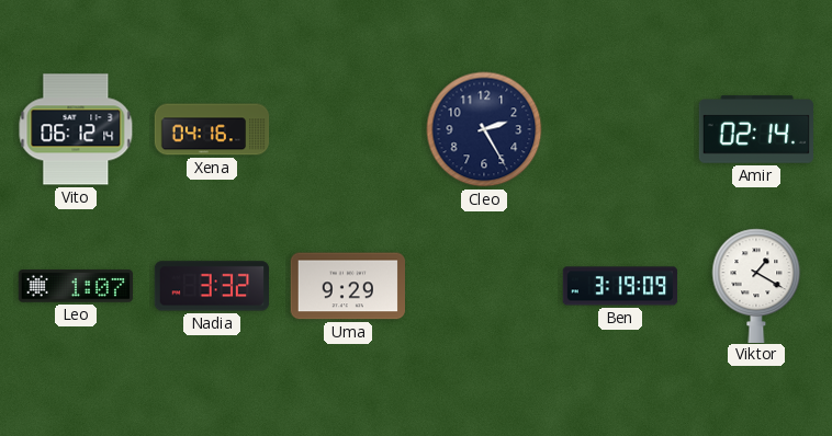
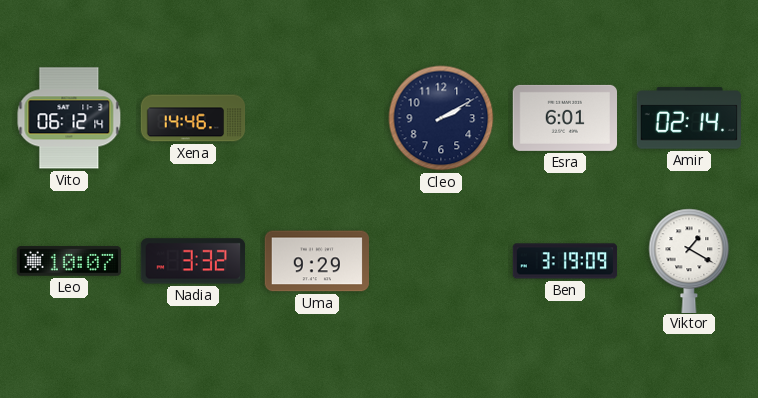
Xena: 04:16 -> 14:46 (193, 118)
Cleo: 2:25 -> 2:10 (441, 118)
Esra: none -> 6:01 (564, 118)
Leo: 1:07 -> 10:07 (69, 261)
